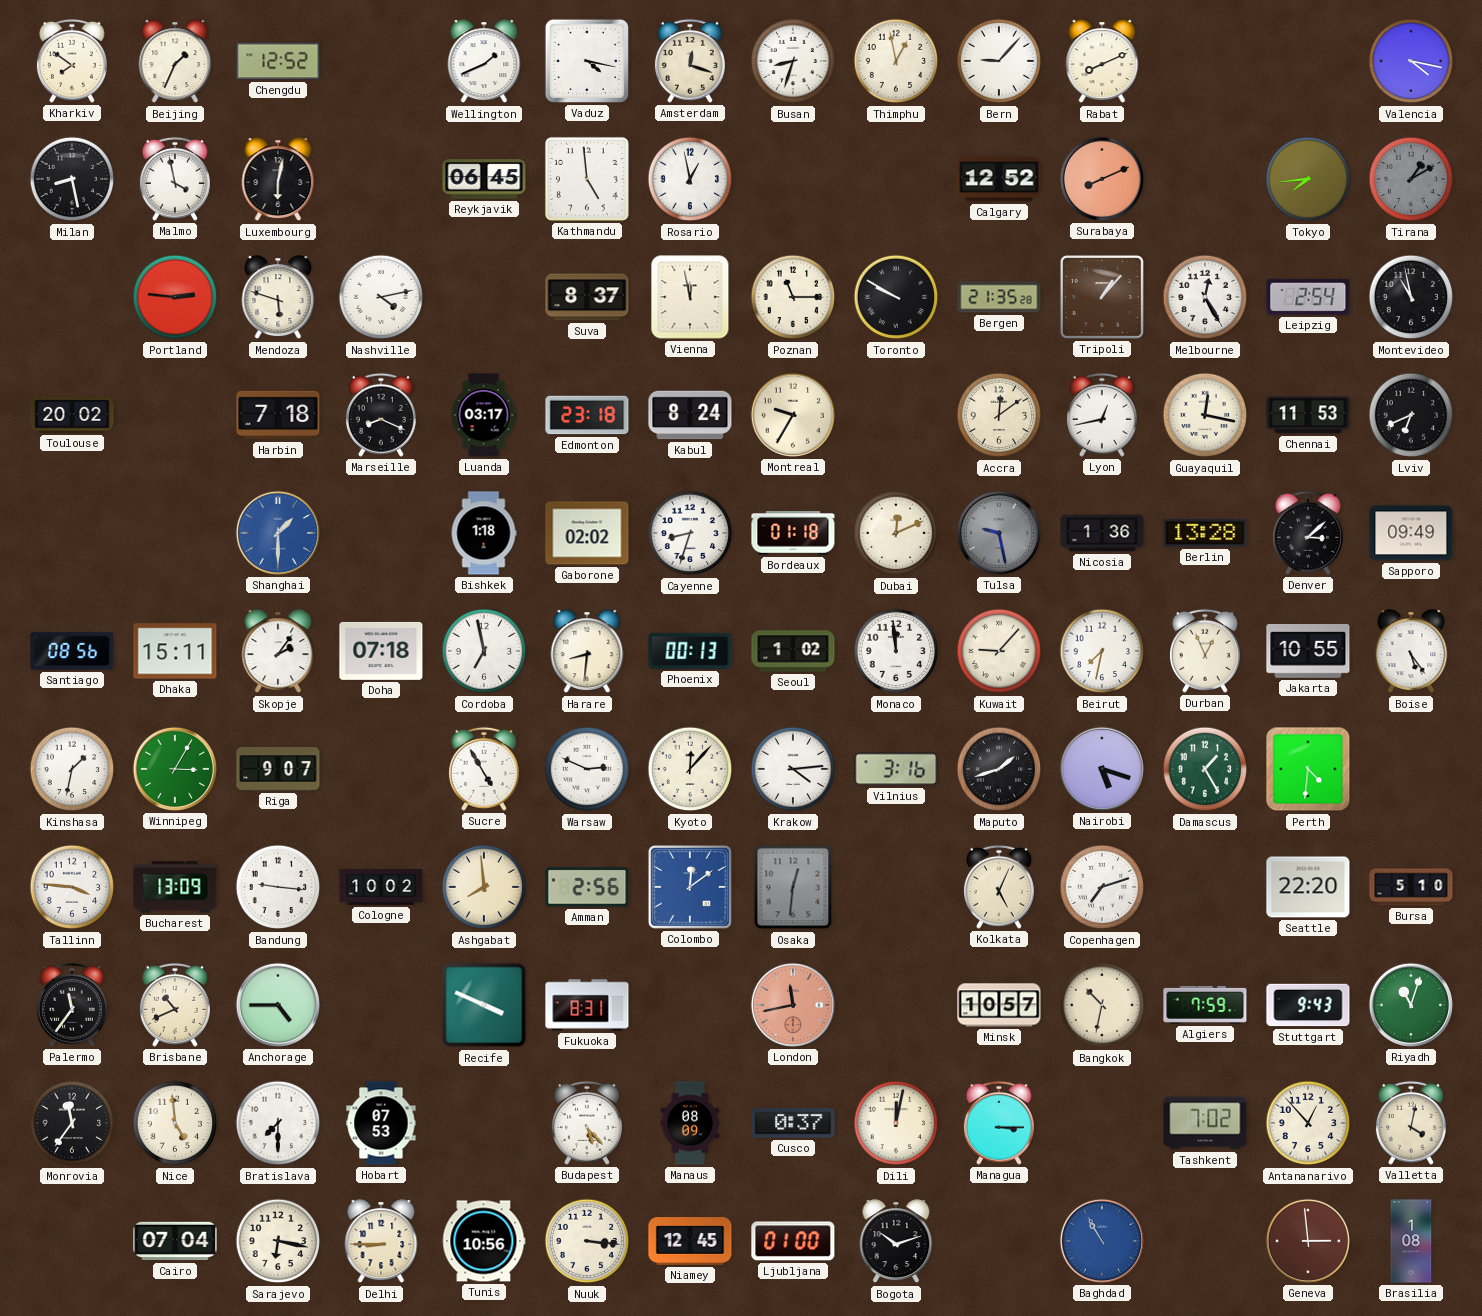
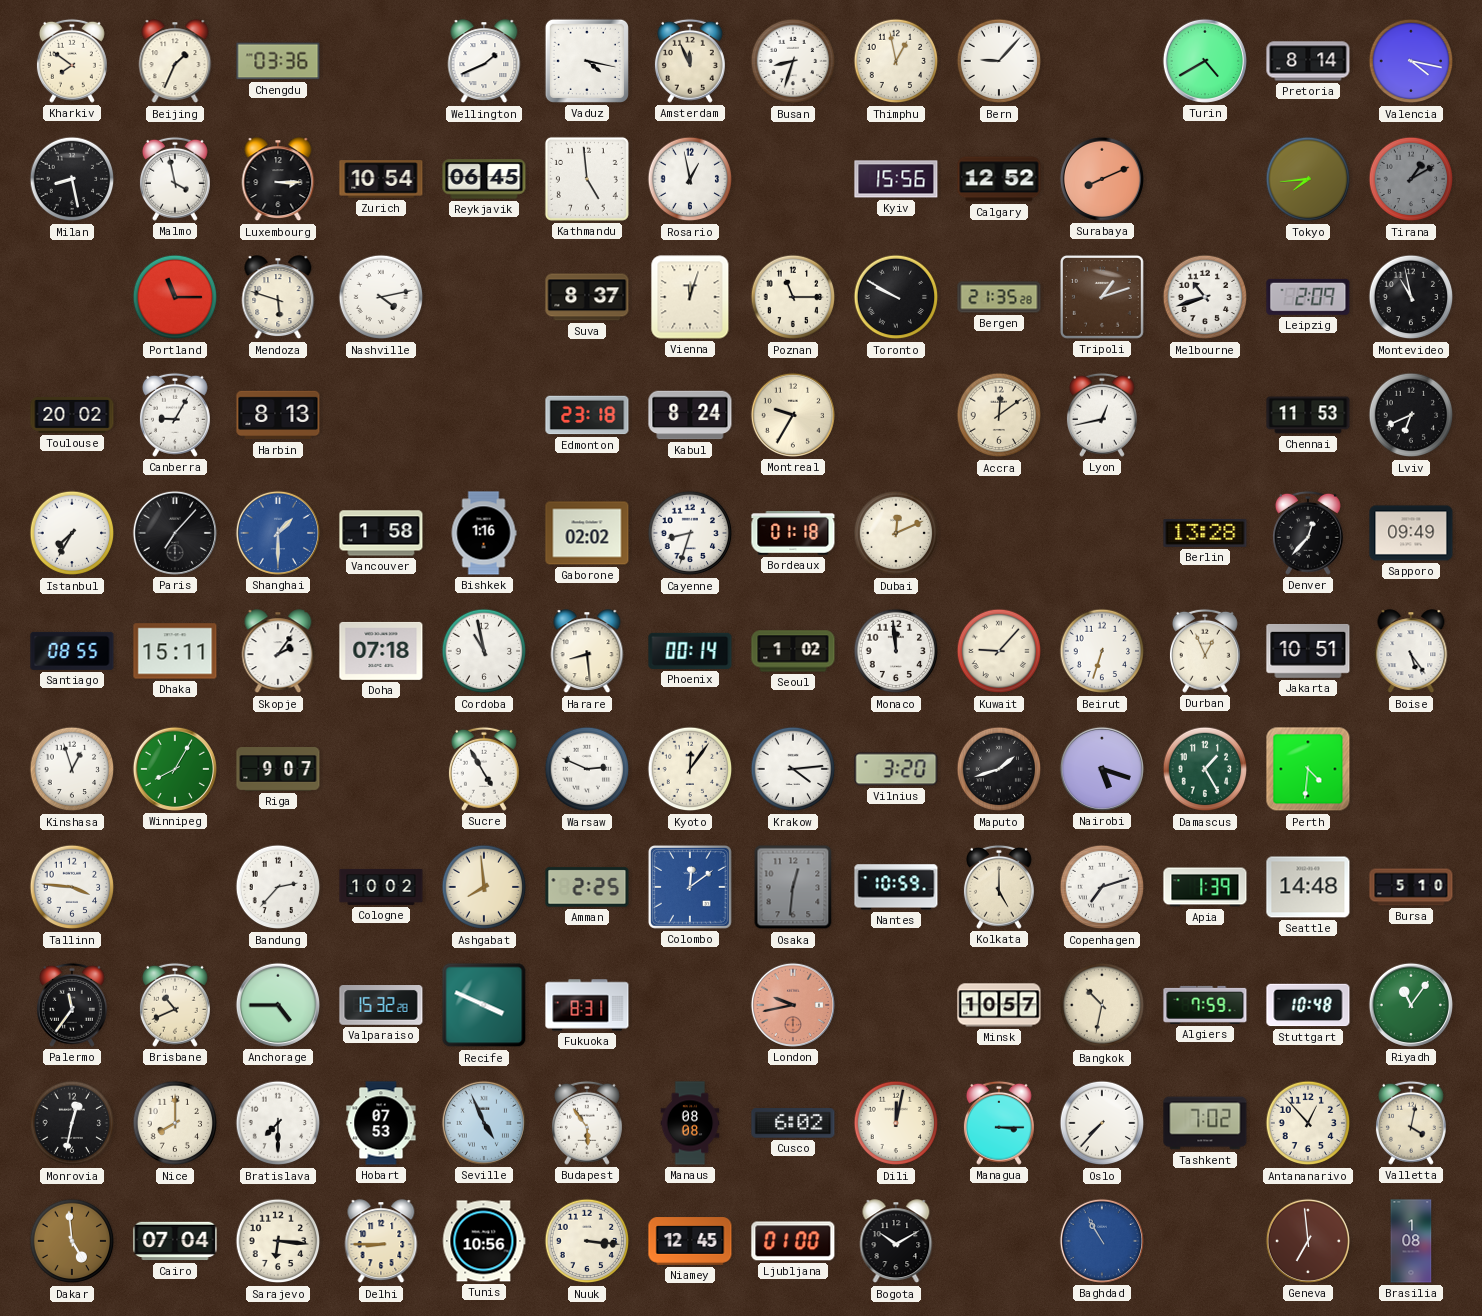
Chengdu: 12:52 -> 03:36 (278, 61)
Amsterdam: 12:18 -> 11:56 (690, 61)
Rabat: 8:11 -> none (1102, 62)
Turin: none -> 4:40 (1205, 61)
Pretoria: none -> 8:14 (1308, 61)
Luxembourg: 6:02 -> 3:15 (278, 180)
Zurich: none -> 10:54 (381, 179)
Kyiv: none -> 15:56 (896, 179)
Portland: 2:46 -> 11:15 (175, 297)
Vienna: 11:58 -> 12:03 (690, 297)
Tripoli: 1:07 -> 1:12 (1102, 297)
Melbourne: 12:25 -> 10:42 (1205, 297)
Leipzig: 2:54 -> 2:09 (1308, 297)
Canberra: none -> 9:05 (175, 415)
Harbin: 7:18 -> 8:13 (278, 415)
Marseille: 8:19 -> none (381, 415)
Luanda: 03:17 -> none (484, 415)
Guayaquil: 12:17 -> none (1205, 415)
Istanbul: none -> 7:35 (72, 533)
Paris: none -> 7:07 (175, 533)
Vancouver: none -> 1:58 (381, 533)
Bishkek: 1:18 -> 1:16 (484, 533)
Tulsa: 9:28 -> none (999, 533)
Nicosia: 1:36 -> none (1102, 533)
Denver: 3:08 -> 12:37 (1308, 533)
Santiago: 08:56 -> 08:55 (72, 651)
Cordoba: 6:58 -> 10:58 (484, 651)
Harare: 8:31 -> 8:29 (587, 652)
Phoenix: 00:13 -> 00:14 (690, 651)
Beirut: 7:32 -> 6:33 (1102, 651)
Jakarta: 10:55 -> 10:51 (1308, 651)
Kinshasa: 1:32 -> 12:57 (72, 769)
Winnipeg: 3:05 -> 8:05 (175, 769)
Kyoto: 12:07 -> 12:06 (690, 769)
Vilnius: 3:16 -> 3:20 (896, 769)
Bucharest: 13:09 -> none (175, 887)
Bandung: 9:16 -> 2:37 (278, 887)
Amman: 2:56 -> 2:25 (587, 887)
Nantes: none -> 10:59 (896, 887)
Kolkata: 5:04 -> 5:00 (999, 887)
Apia: none -> 1:39 (1205, 887)
Seattle: 22:20 -> 14:48 (1308, 887)
Valparaiso: none -> 15:32 (381, 1006)
London: 11:43 -> 9:43 (793, 1005)
Stuttgart: 9:43 -> 10:48 (1308, 1005)
Riyadh: 11:03 -> 11:06 (1411, 1005)
Monrovia: 11:36 -> 12:32 (72, 1123)
Nice: 4:59 -> 8:00 (175, 1123)
Seville: none -> 4:56 (484, 1123)
Budapest: 5:23 -> 5:54 (587, 1123)
Manaus: 08:09 -> 08:08 (690, 1123)
Cusco: 0:37 -> 6:02 (793, 1123)
Oslo: none -> 7:37 (1102, 1123)
Dakar: none -> 4:59 (72, 1241)
Sarajevo: 6:17 -> 6:16 (278, 1241)
Bogota: 10:12 -> 10:10 (896, 1242)
Geneva: 2:59 -> 6:59 (1308, 1241)
